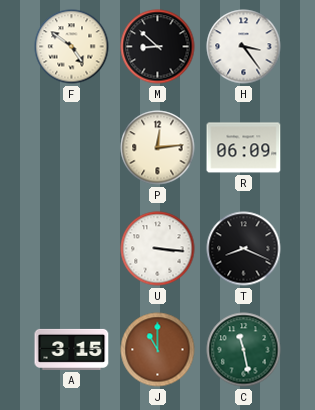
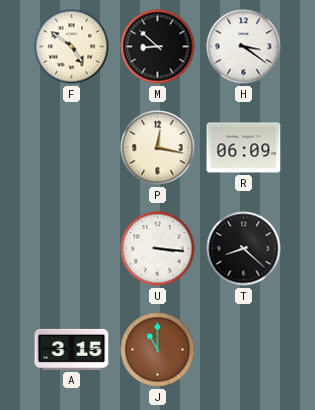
H: 3:24 -> 3:21 (244, 47)
P: 12:14 -> 12:17 (158, 148)
T: 8:19 -> 8:22 (244, 249)
C: 11:28 -> none (244, 350)
